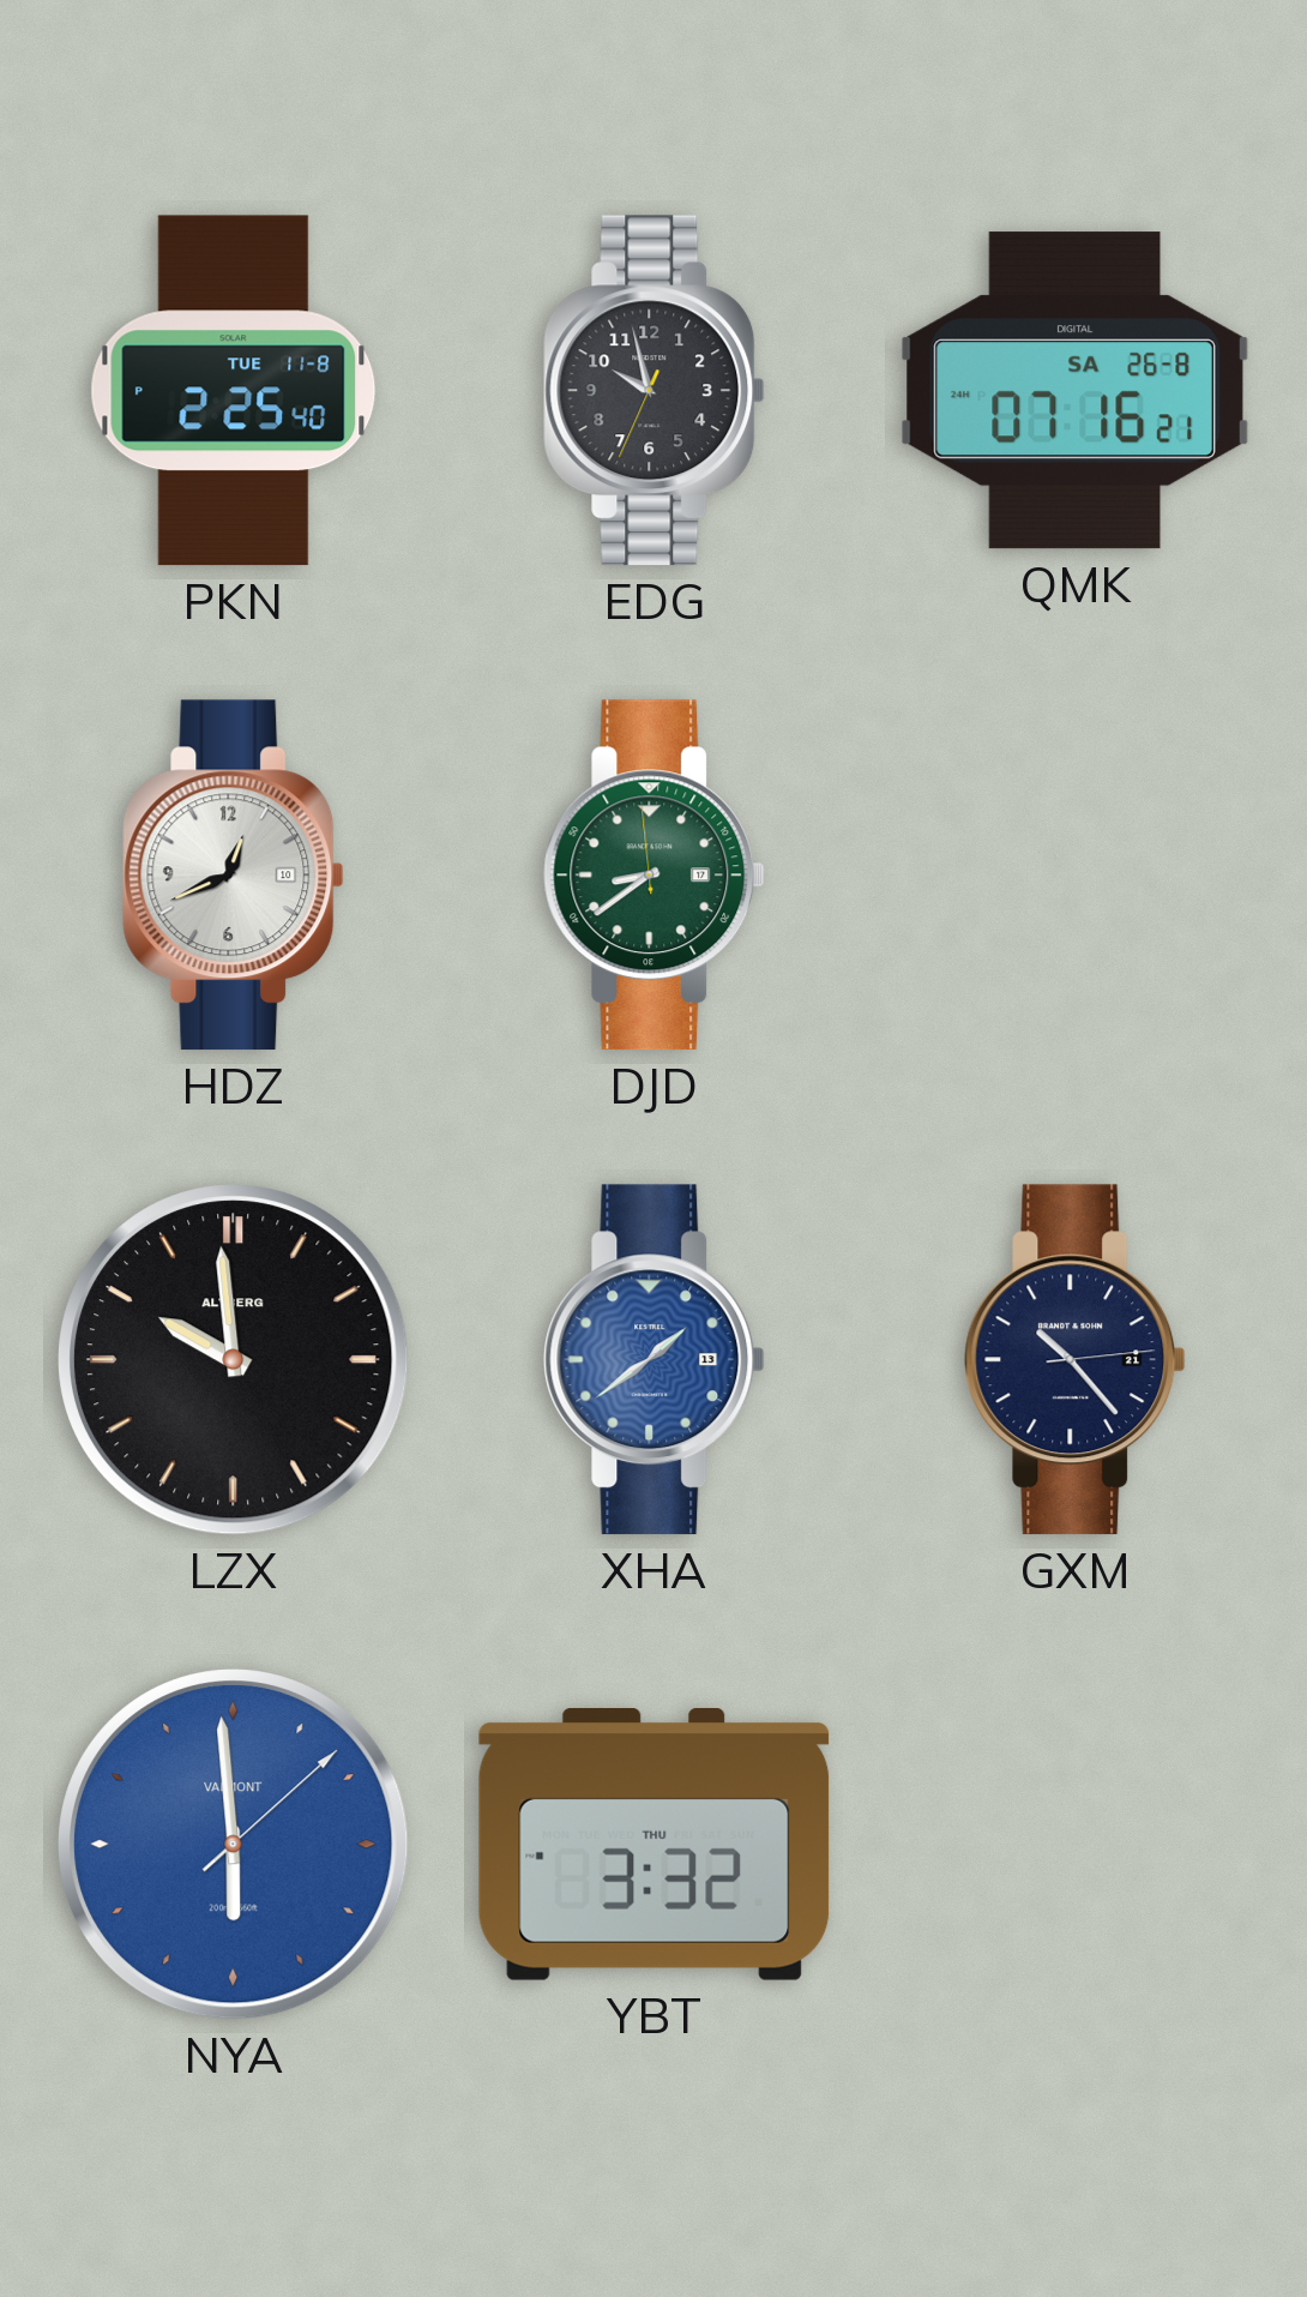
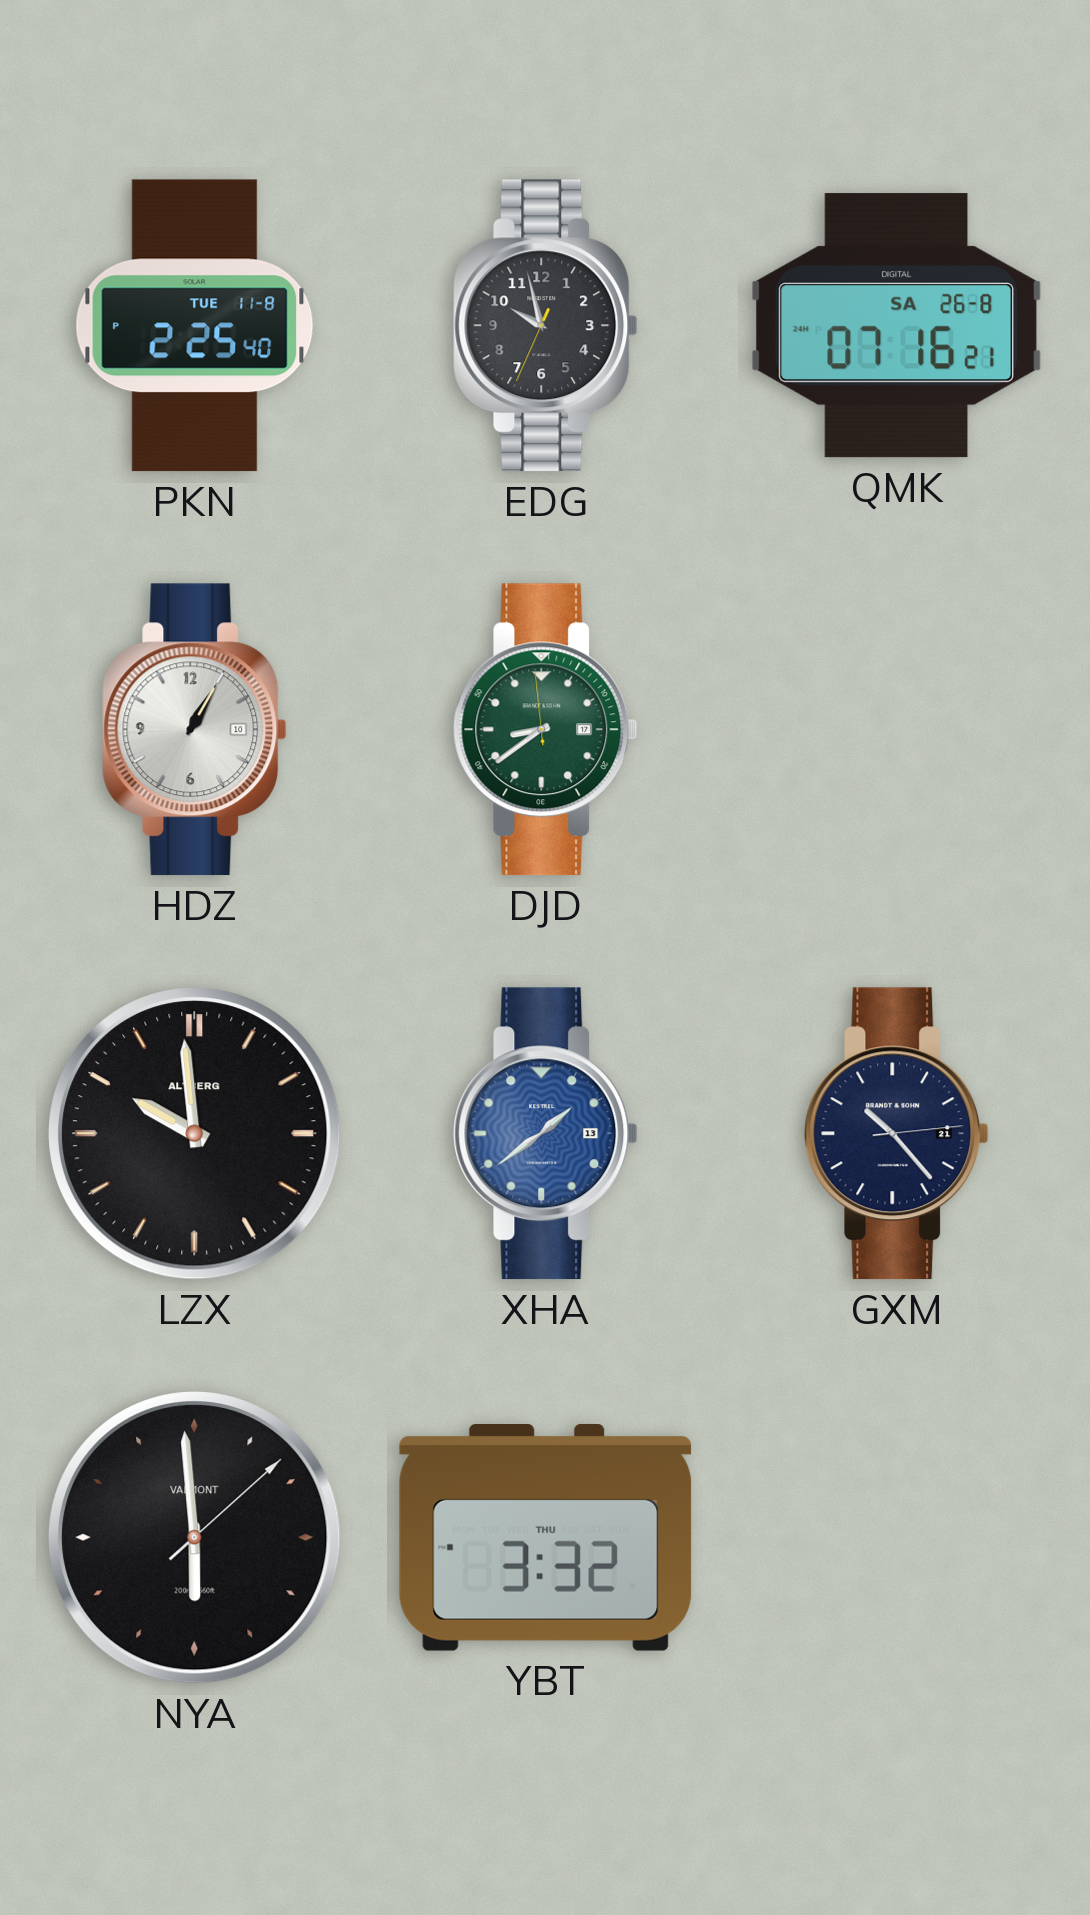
HDZ: 12:41 -> 1:05 (195, 730)
NYA dial: blue -> black (195, 1538)
